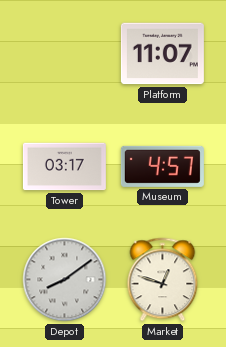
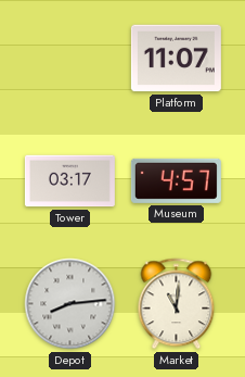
Depot: 8:09 -> 8:14 (70, 304)
Market: 12:48 -> 11:01 (177, 304)
